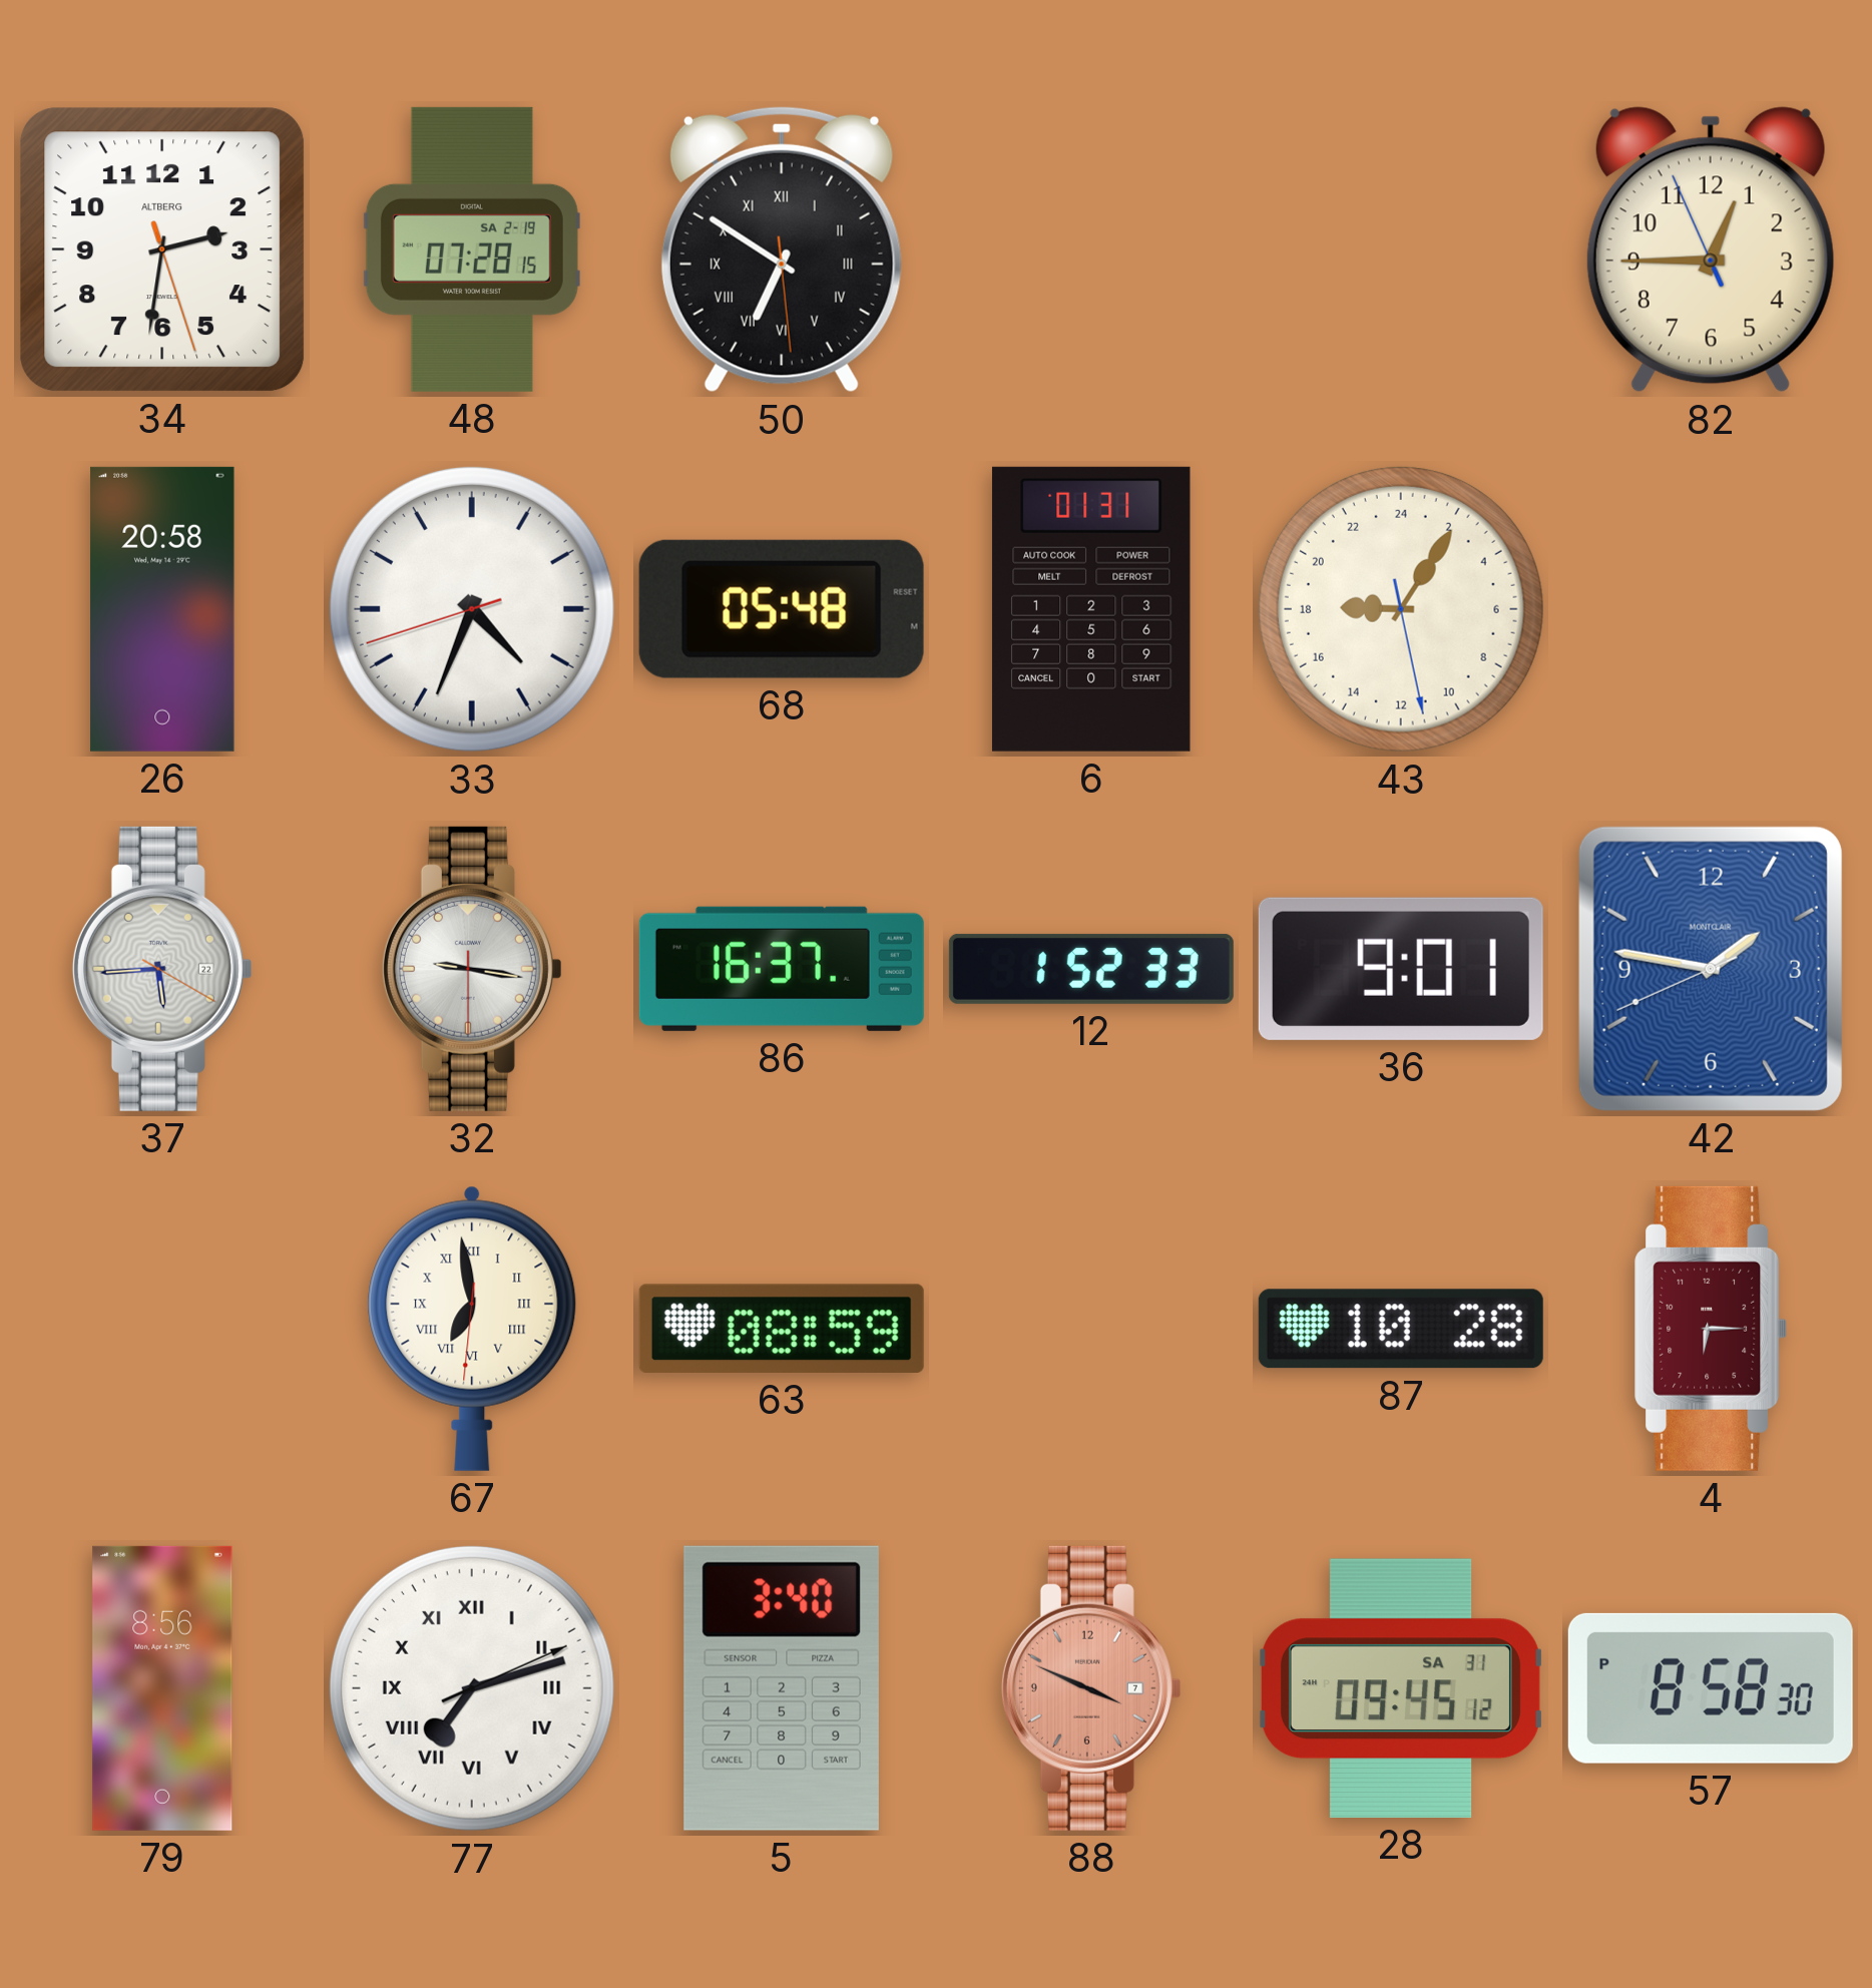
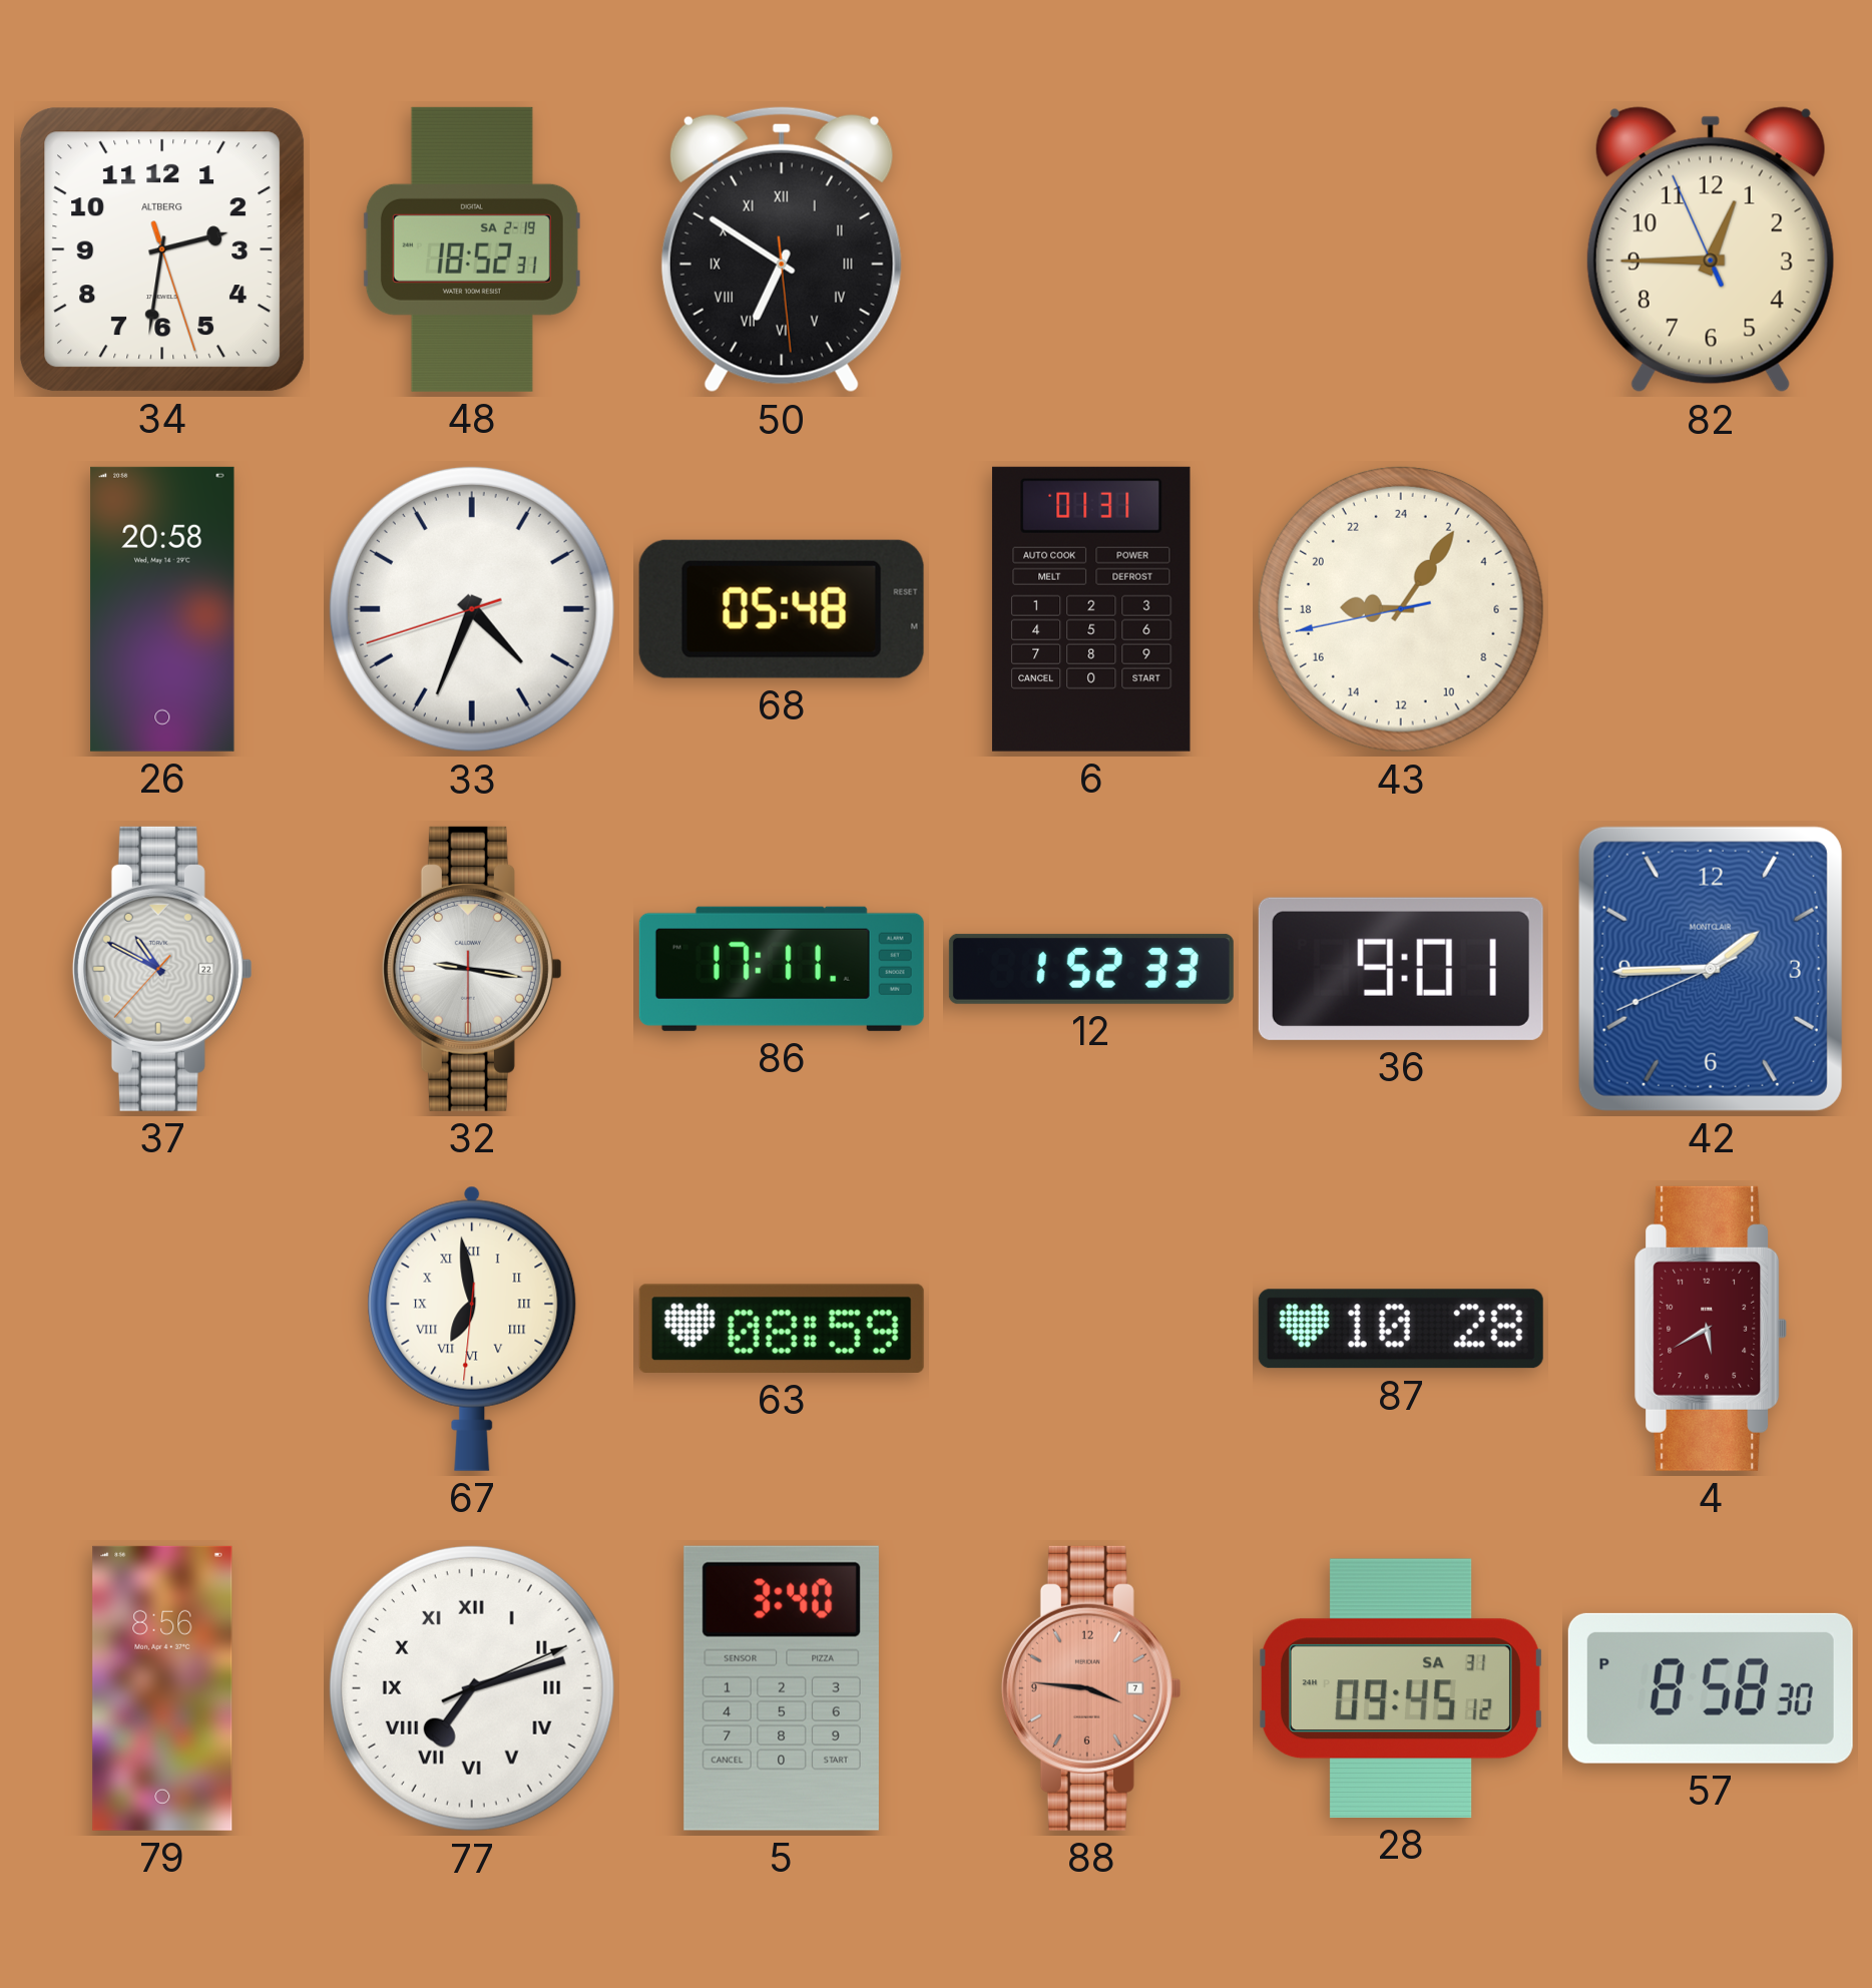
48: 07:28 -> 18:52 (472, 250)
43: 18:05:28 -> 18:05:43 (1401, 609)
37: 5:44 -> 10:49 (162, 969)
86: 16:37 -> 17:11 (782, 969)
42: 1:46 -> 1:44 (1711, 969)
4: 6:15 -> 5:40 (1711, 1329)
88: 3:49 -> 3:46 (1091, 1688)
